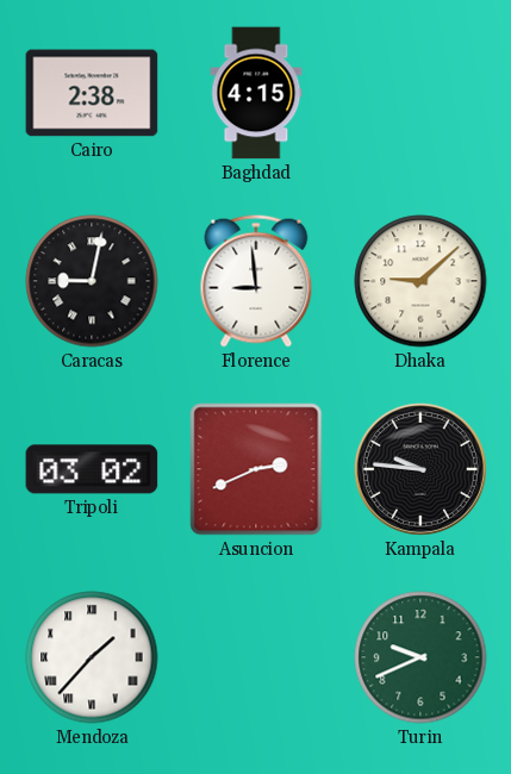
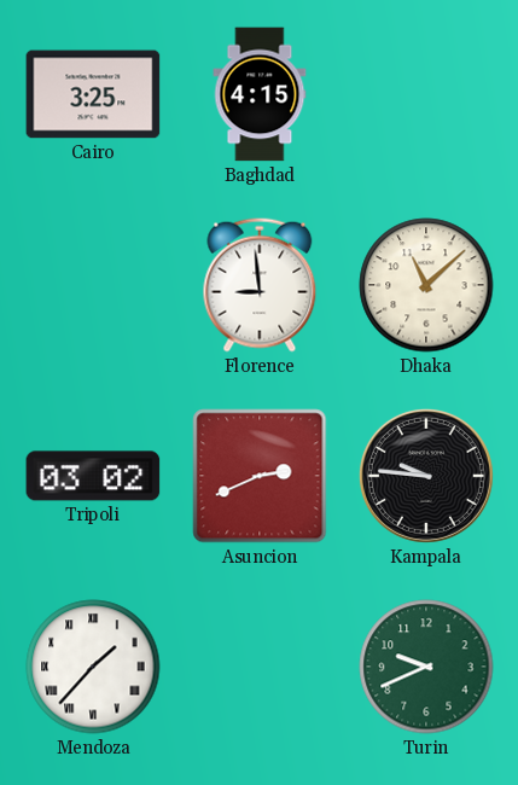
Cairo: 2:38 -> 3:25 (93, 94)
Caracas: 9:02 -> none (92, 281)
Dhaka: 9:08 -> 11:08 (426, 285)
